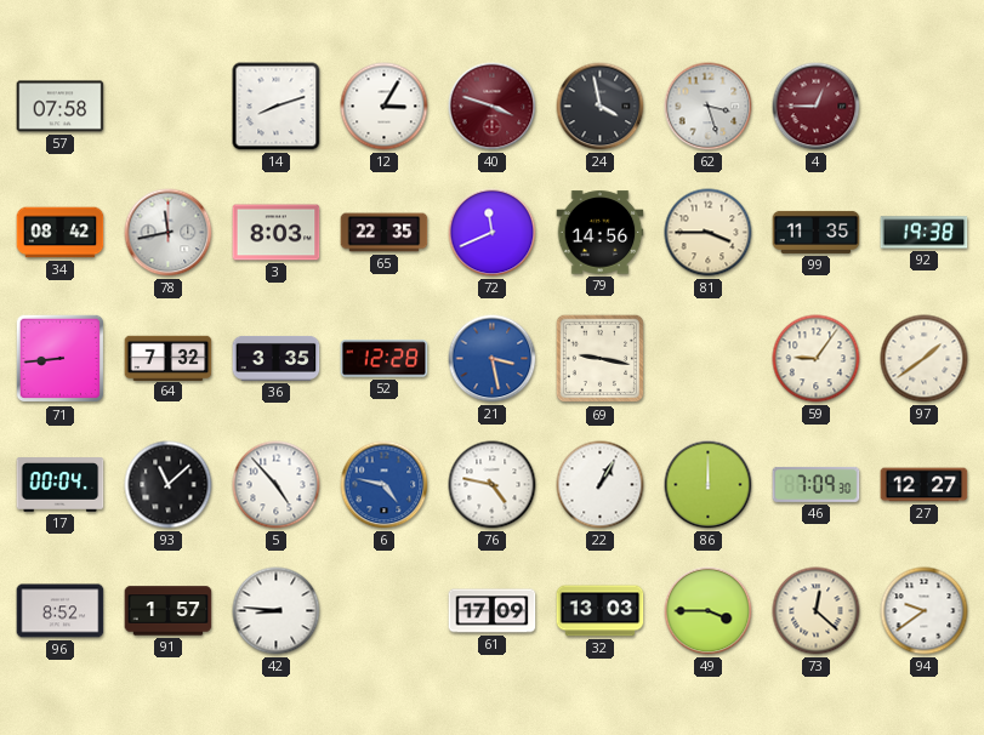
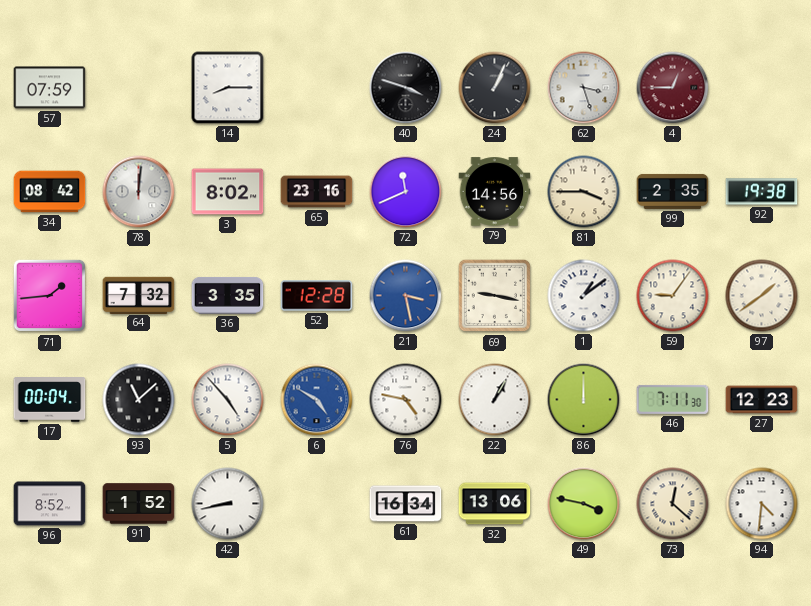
57: 07:58 -> 07:59 (50, 88)
14: 8:12 -> 8:15 (228, 88)
12: 3:05 -> none (385, 107)
40 dial: burgundy -> black (406, 88)
24: 3:58 -> 1:04 (495, 88)
78: 11:43 -> 12:01 (139, 192)
3: 8:03 -> 8:02 (228, 192)
65: 22:35 -> 23:16 (317, 192)
99: 11:35 -> 2:35 (673, 191)
71: 8:44 -> 1:44 (50, 296)
1: none -> 1:09 (584, 296)
6: 4:47 -> 4:50 (317, 400)
46: 7:09 -> 7:11 (673, 399)
27: 12:27 -> 12:23 (762, 400)
91: 1:57 -> 1:52 (139, 504)
42: 8:46 -> 8:43 (228, 504)
61: 17:09 -> 16:34 (406, 504)
32: 13:03 -> 13:06 (495, 504)
49: 3:45 -> 3:47 (584, 504)
94: 9:39 -> 4:31 (762, 504)
